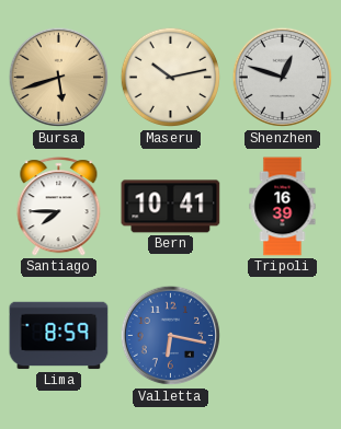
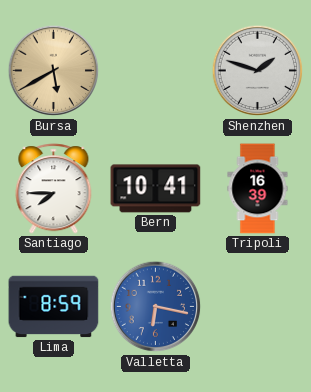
Bursa: 5:42 -> 5:40 (54, 71)
Maseru: 10:13 -> none (171, 78)
Shenzhen: 12:48 -> 1:48 (258, 71)
